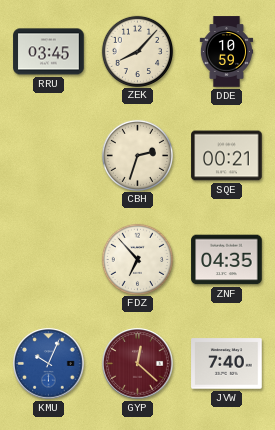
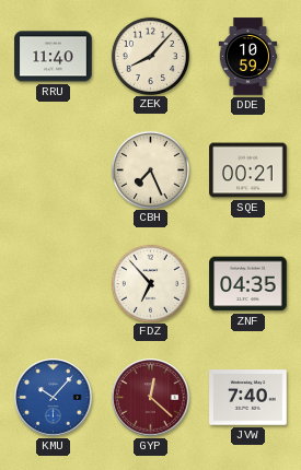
RRU: 03:45 -> 11:40 (54, 57)
CBH: 2:33 -> 7:26 (150, 169)
KMU: 10:04 -> 10:07 (54, 398)
